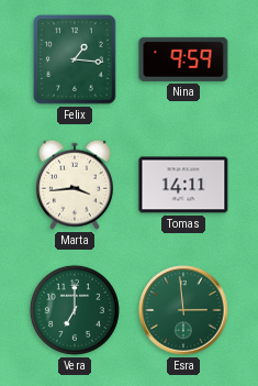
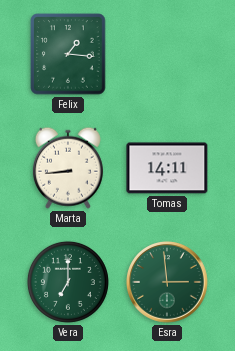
Nina: 9:59 -> none (183, 59)
Marta: 3:44 -> 8:44 (68, 168)
